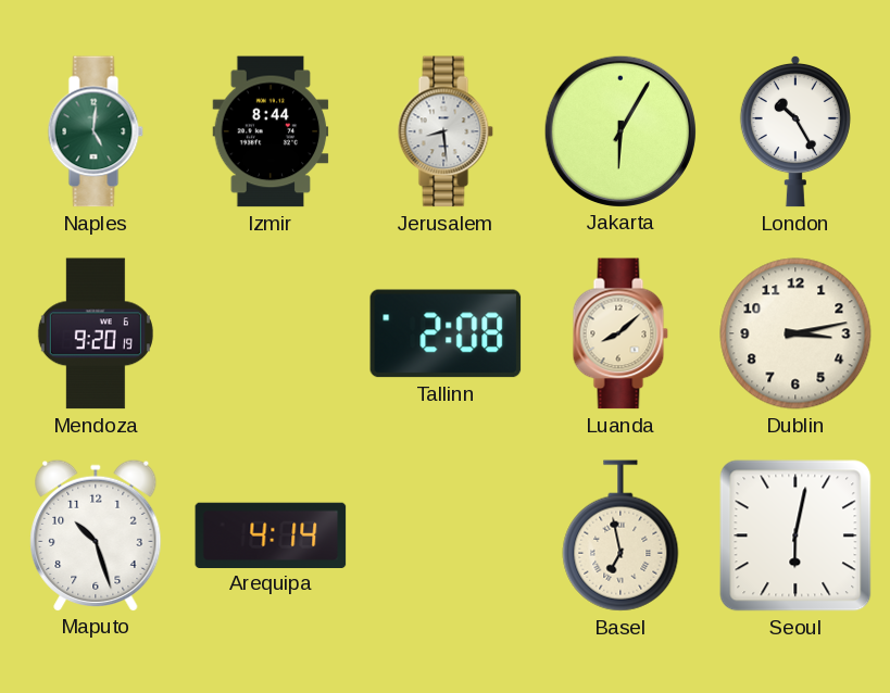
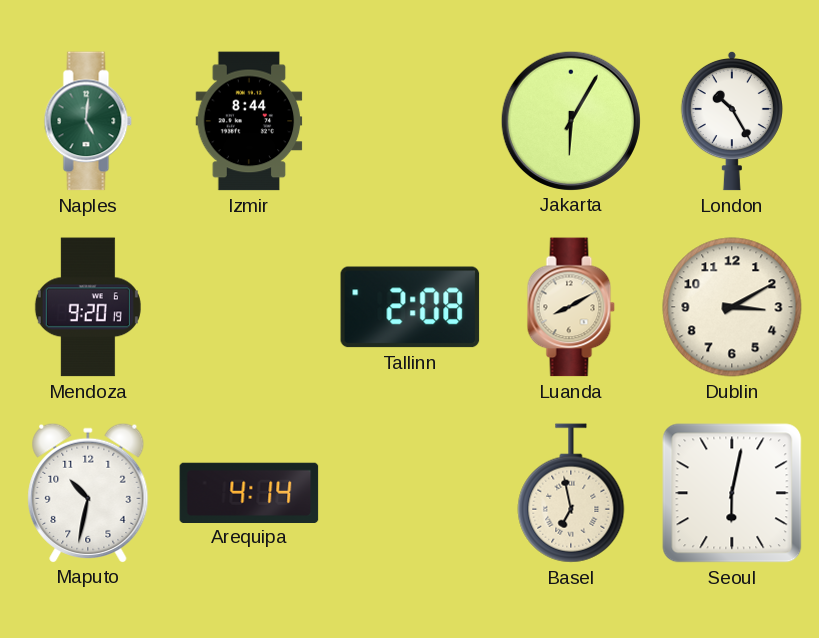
Jerusalem: 8:29 -> none (446, 131)
Luanda: 8:08 -> 8:10 (571, 307)
Dublin: 3:13 -> 3:10 (732, 307)
Maputo: 10:27 -> 10:32 (88, 492)
